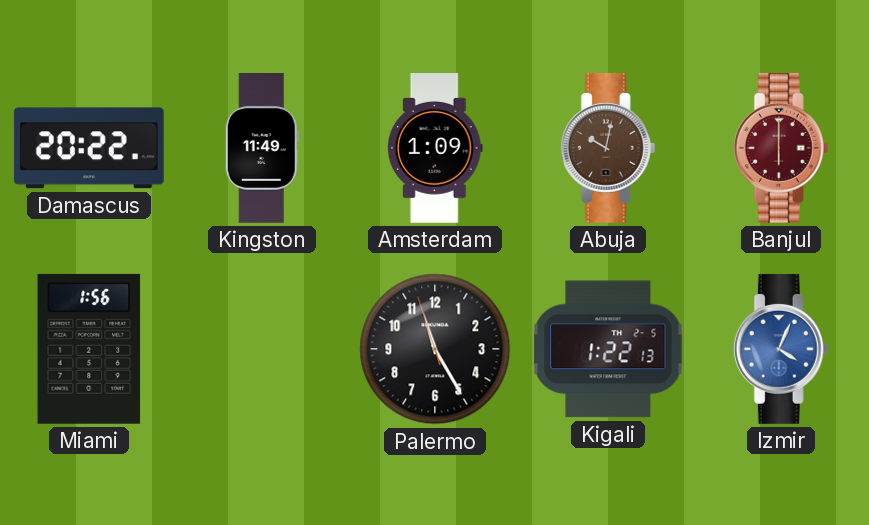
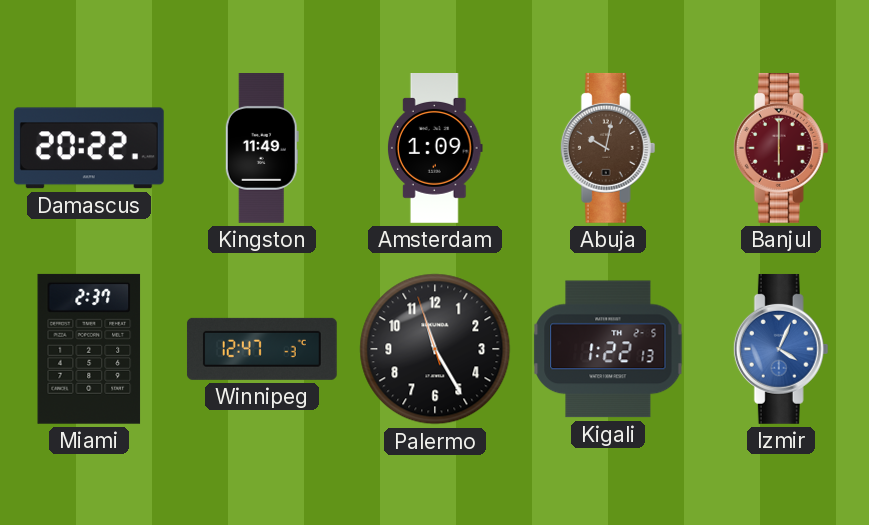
Miami: 1:56 -> 2:37 (89, 349)
Winnipeg: none -> 12:47 (262, 349)
